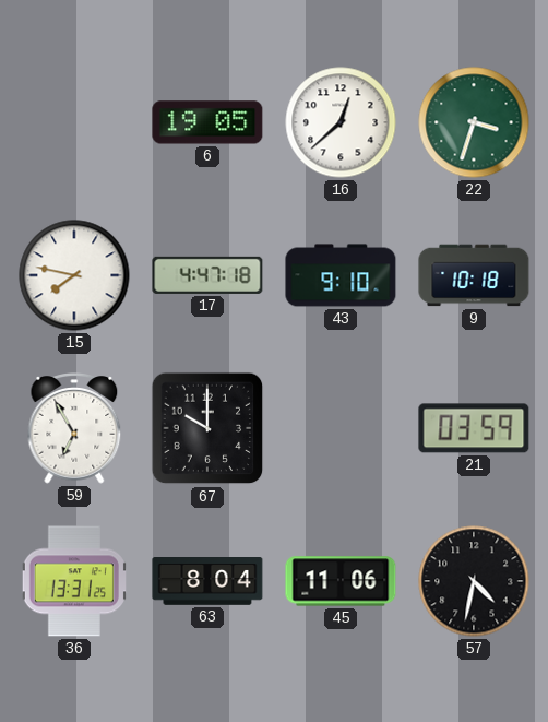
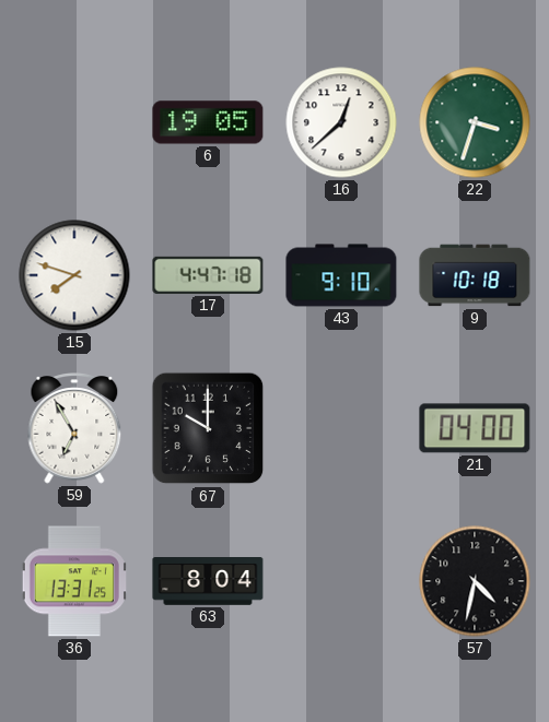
15: 7:47 -> 7:48 (74, 275)
21: 03:59 -> 04:00 (475, 428)
45: 11:06 -> none (341, 581)
